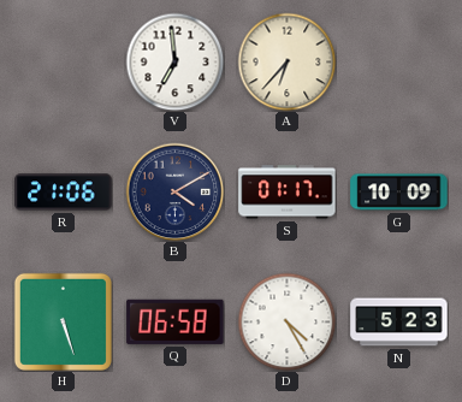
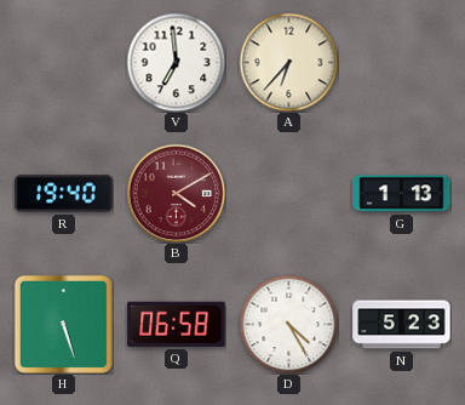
R: 21:06 -> 19:40 (64, 194)
B dial: navy -> burgundy (176, 193)
S: 01:17 -> none (288, 193)
G: 10:09 -> 1:13 (402, 194)
